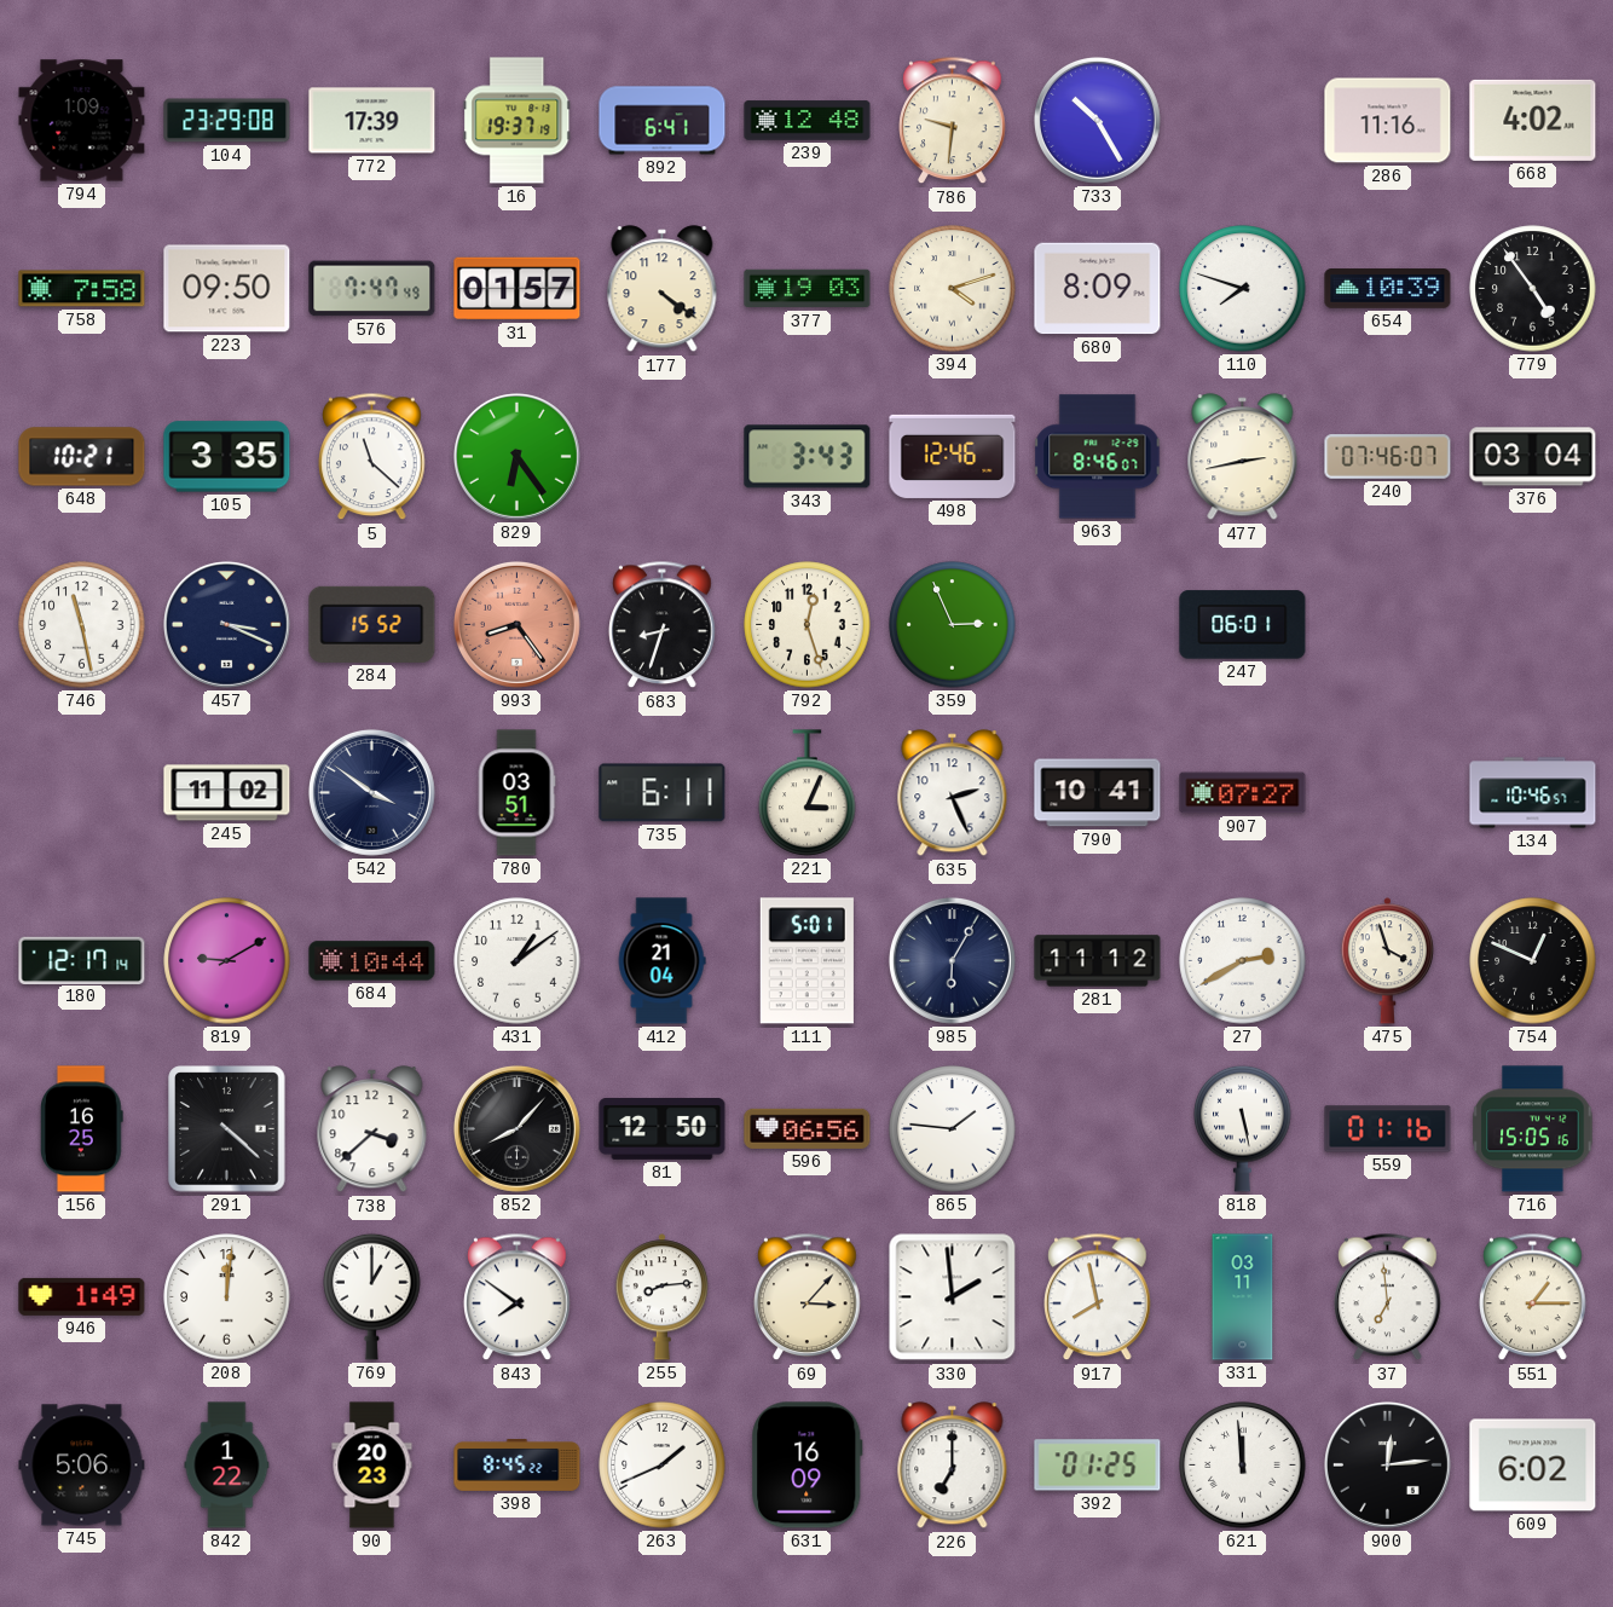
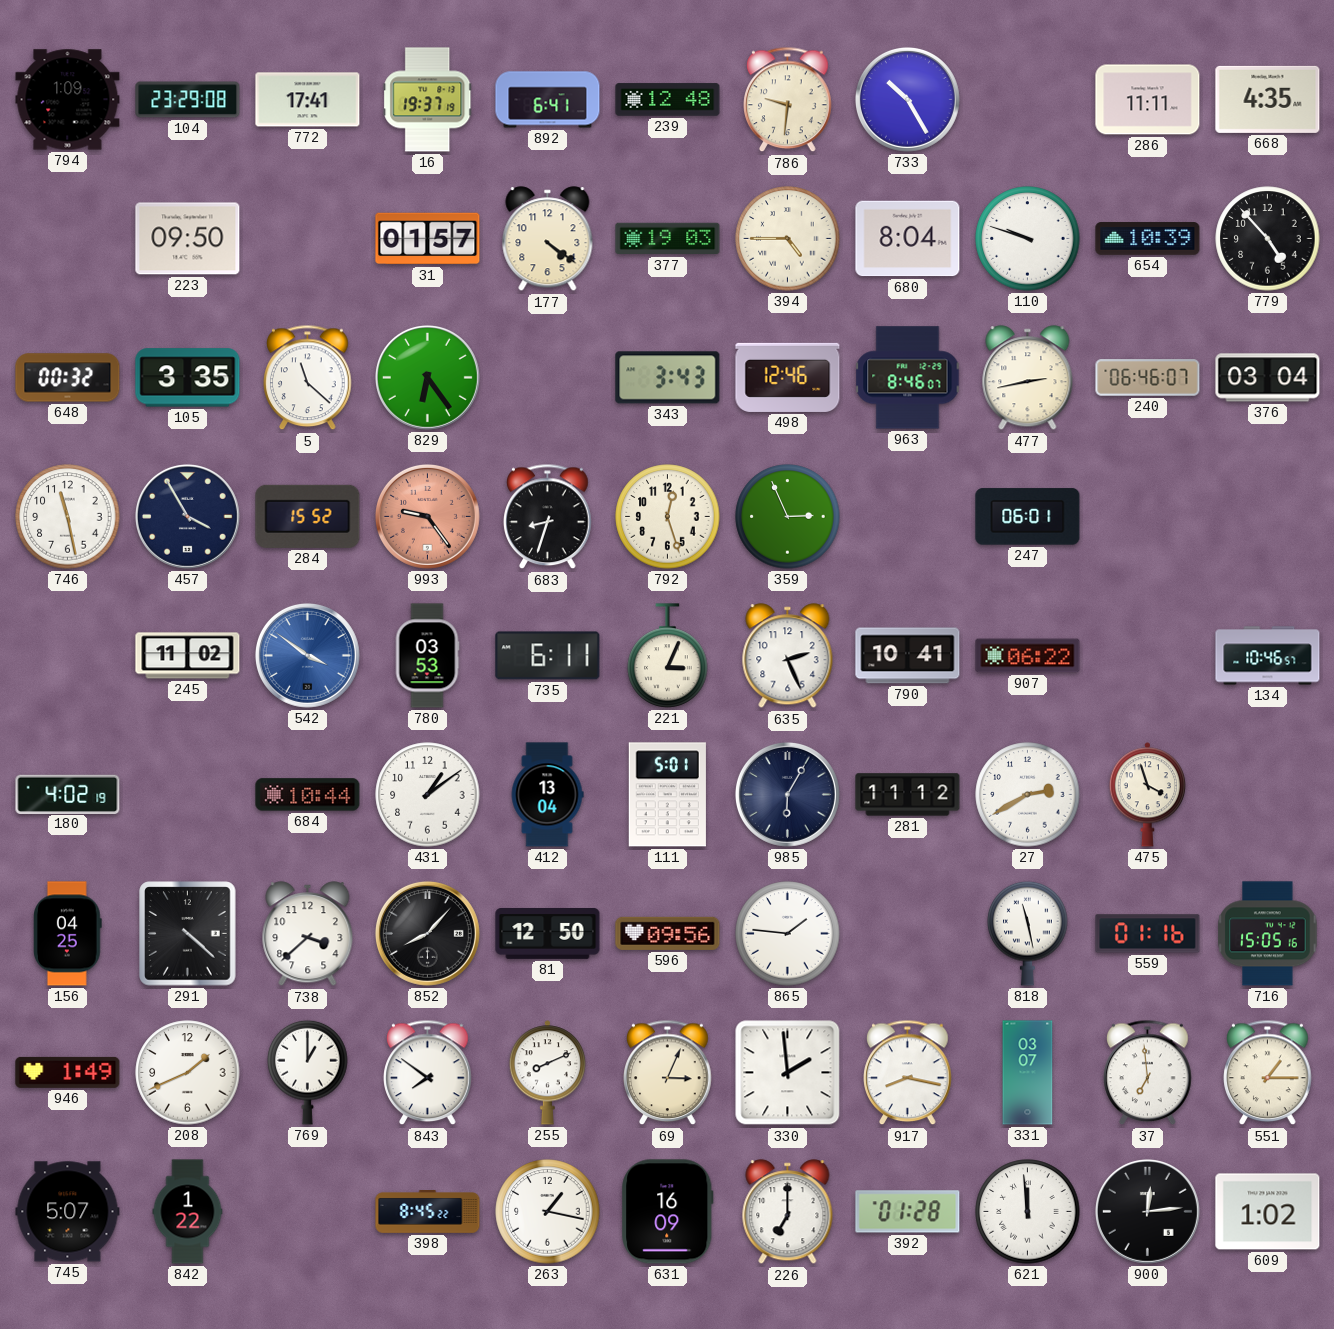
772: 17:39 -> 17:41 (308, 100)
286: 11:16 -> 11:11 (1148, 100)
668: 4:02 -> 4:35 (1268, 99)
758: 7:58 -> none (82, 289)
576: 7:47 -> none (372, 289)
394: 4:12 -> 4:45 (788, 239)
680: 8:09 -> 8:04 (908, 239)
110: 7:48 -> 9:48 (1028, 239)
779: 4:54 -> 4:53 (1268, 239)
648: 10:21 -> 00:32 (68, 378)
240: 07:46 -> 06:46 (1148, 378)
457: 3:19 -> 3:55 (187, 516)
993: 8:24 -> 9:24 (427, 516)
542 dial: navy -> blue (307, 655)
780: 03:51 -> 03:53 (427, 656)
907: 07:27 -> 06:22 (1028, 656)
180: 12:17 -> 4:02 (68, 794)
819: 9:10 -> none (227, 961)
412: 21:04 -> 13:04 (547, 795)
754: 12:49 -> none (1533, 961)
156: 16:25 -> 04:25 (67, 934)
596: 06:56 -> 09:56 (668, 933)
818: 5:28 -> 11:28 (1028, 933)
208: 12:01 -> 1:41 (188, 1073)
255: 8:14 -> 8:11 (547, 1073)
69: 3:07 -> 3:04 (668, 1073)
917: 7:58 -> 8:17 (908, 1073)
331: 03:11 -> 03:07 (1028, 1073)
745: 5:06 -> 5:07 (68, 1212)
90: 20:23 -> none (372, 1466)
263: 1:41 -> 1:17 (548, 1212)
392: 01:25 -> 01:28 (908, 1212)
609: 6:02 -> 1:02 (1268, 1212)
